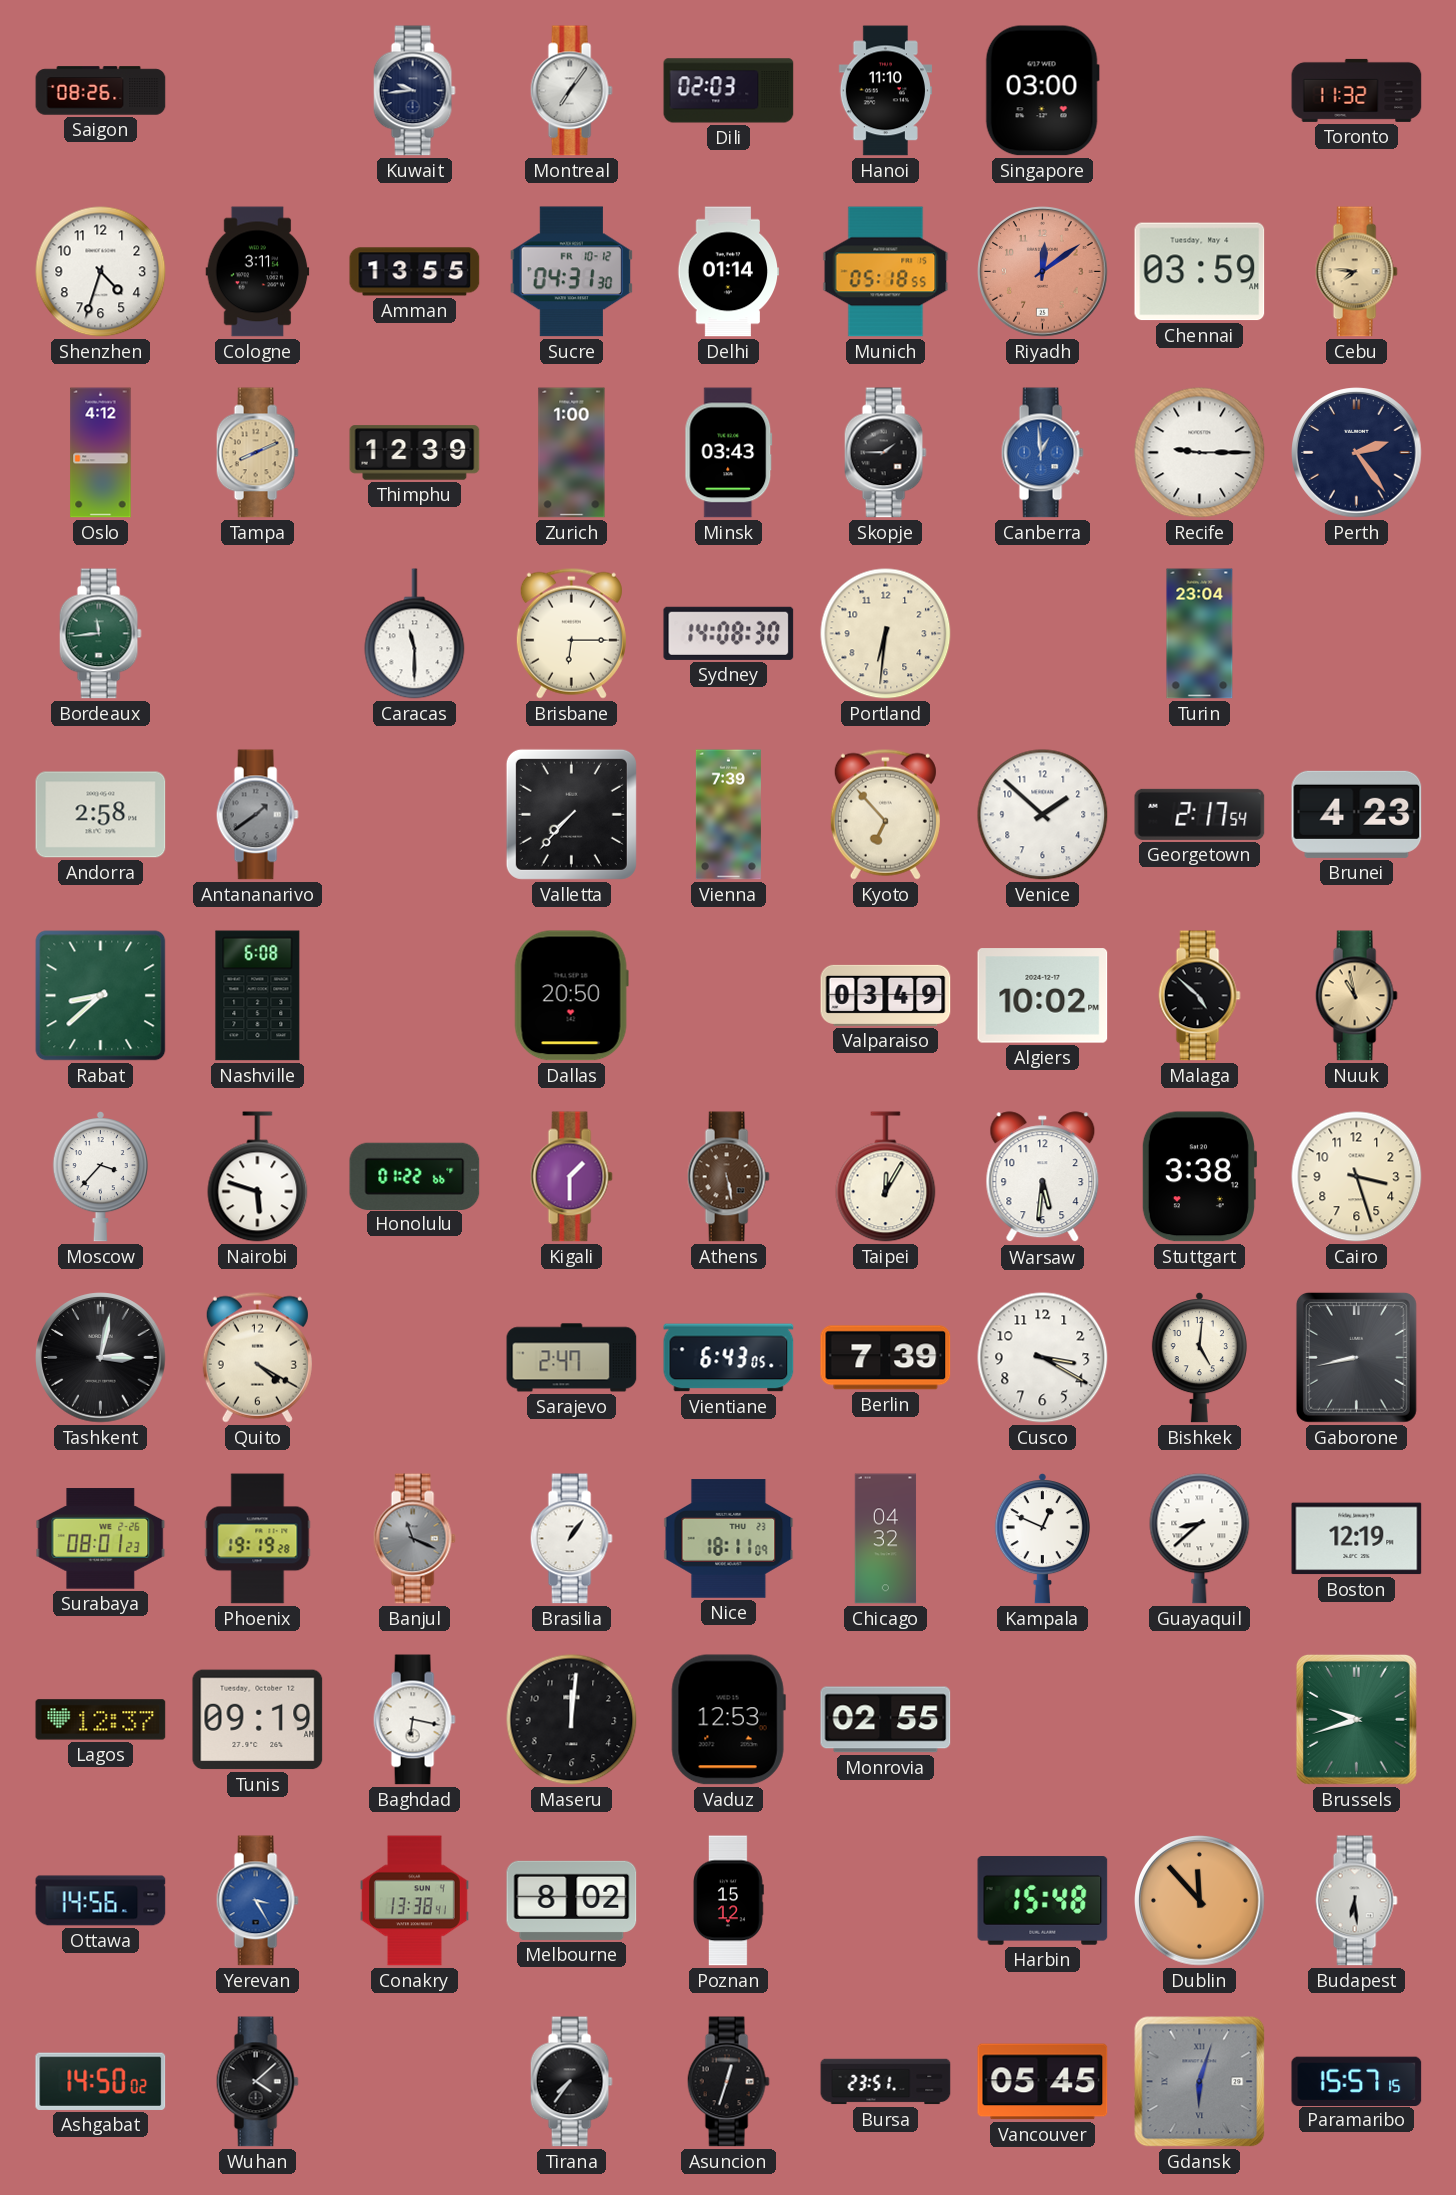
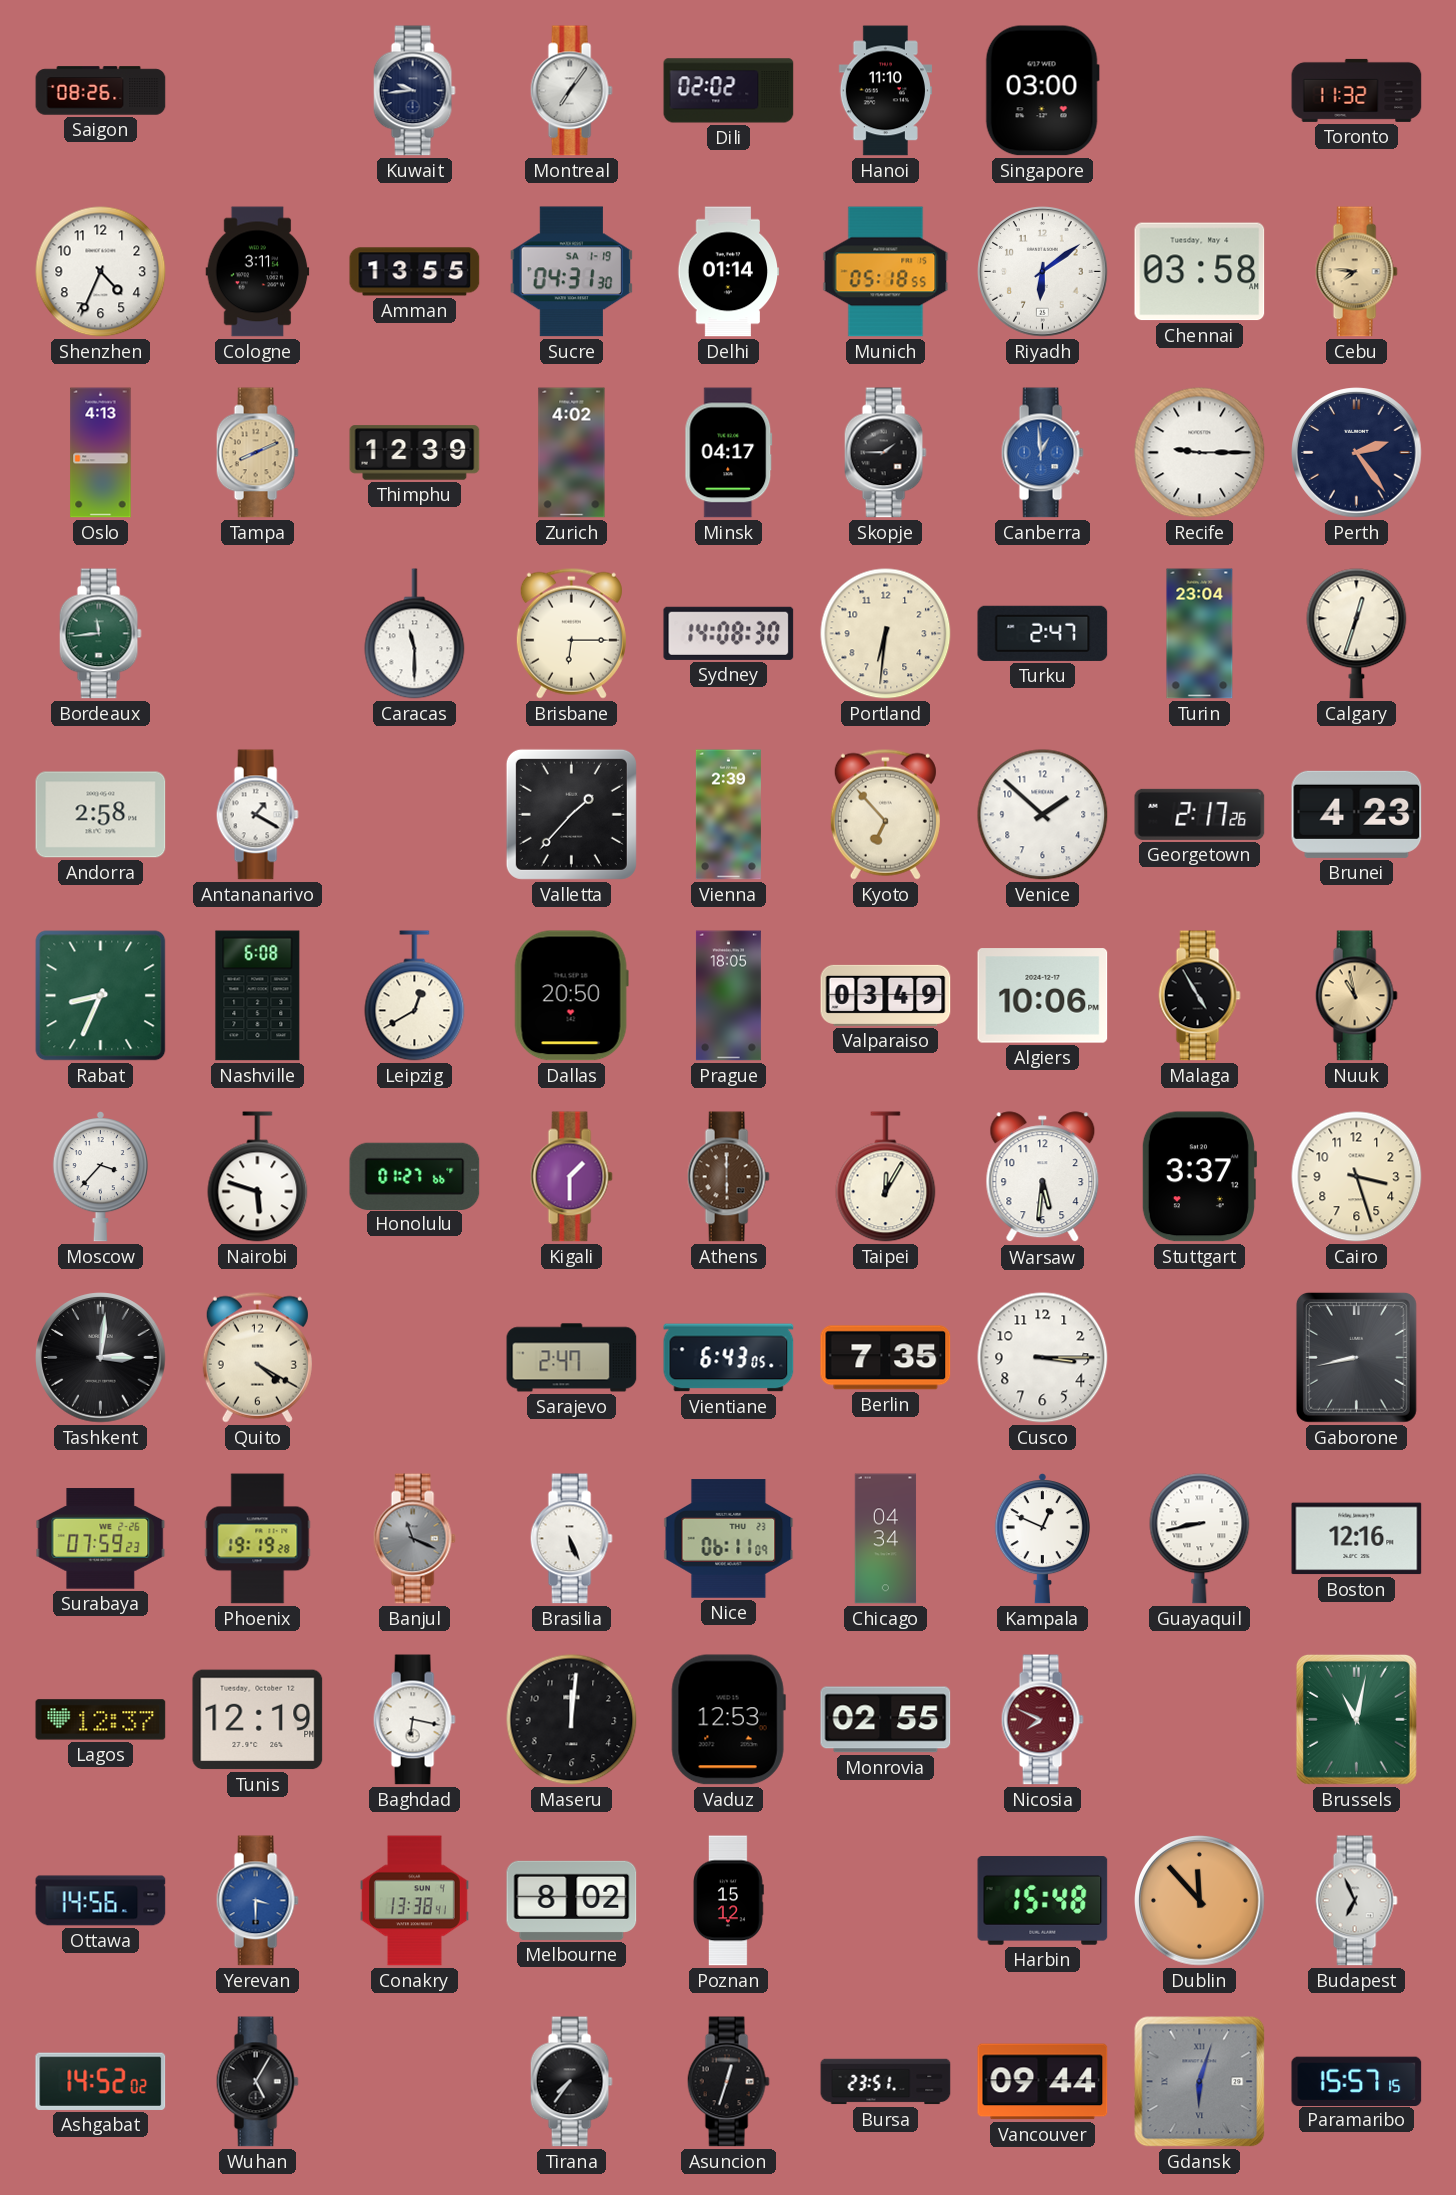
Dili: 02:03 -> 02:02 (729, 91)
Shenzhen: 4:33 -> 4:34 (101, 272)
Sucre date: FR 10-12 -> SA 1-19 (571, 272)
Riyadh: 12:09 -> 6:09 (1043, 272)
Riyadh dial: salmon -> white (1043, 272)
Chennai: 03:59 -> 03:58 (1200, 272)
Oslo: 4:12 -> 4:13 (101, 453)
Zurich: 1:00 -> 4:02 (572, 453)
Minsk: 03:43 -> 04:17 (729, 453)
Turku: none -> 2:47 (1043, 633)
Calgary: none -> 12:33 (1357, 634)
Antananarivo: 1:39 -> 1:20 (257, 815)
Antananarivo dial: grey -> white (257, 815)
Valletta: 7:37 -> 1:37 (571, 814)
Vienna: 7:39 -> 2:39 (728, 815)
Georgetown: 2:17:54 -> 2:17:26 (1200, 814)
Rabat: 8:38 -> 8:34 (101, 996)
Leipzig: none -> 12:40 (415, 996)
Prague: none -> 18:05 (728, 996)
Algiers: 10:02 -> 10:06 (1043, 996)
Malaga: 4:52 -> 4:55 (1199, 996)
Honolulu: 01:22 -> 01:27 (415, 1176)
Athens: 5:28 -> 6:00 (728, 1177)
Stuttgart: 3:38 -> 3:37 (1199, 1177)
Tashkent: 3:02 -> 3:01 (101, 1358)
Berlin: 7:39 -> 7:35 (886, 1358)
Cusco: 3:20 -> 3:15 (1043, 1358)
Bishkek: 5:01 -> none (1199, 1358)
Surabaya: 08:01 -> 07:59 (101, 1539)
Brasilia: 1:06 -> 5:26 (571, 1539)
Nice: 18:11 -> 06:11 (729, 1539)
Chicago: 04:32 -> 04:34 (886, 1539)
Guayaquil: 8:38 -> 8:43 (1200, 1539)
Boston: 12:19 -> 12:16 (1357, 1539)
Tunis: 09:19 -> 12:19 (258, 1720)
Nicosia: none -> 7:49 (1042, 1720)
Brussels: 9:42 -> 11:02 (1356, 1719)
Yerevan: 3:25 -> 3:30 (257, 1901)
Budapest: 6:29 -> 6:56 (1356, 1901)
Ashgabat: 14:50 -> 14:52 (101, 2081)
Wuhan: 4:08 -> 5:05 (257, 2082)
Vancouver: 05:45 -> 09:44 (1043, 2082)
